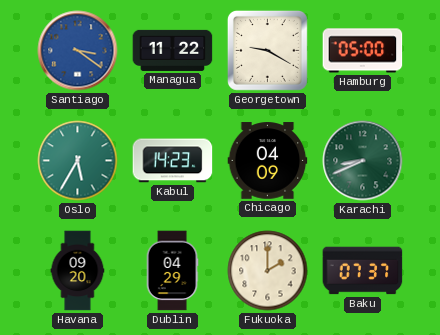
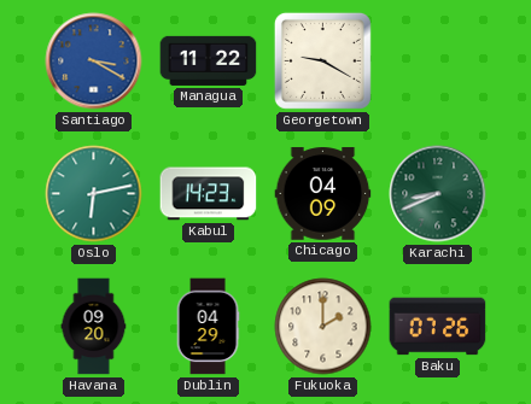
Santiago: 3:21 -> 3:20 (94, 62)
Hamburg: 05:00 -> none (363, 51)
Oslo: 5:35 -> 6:13 (94, 194)
Baku: 07:37 -> 07:26 (438, 327)
